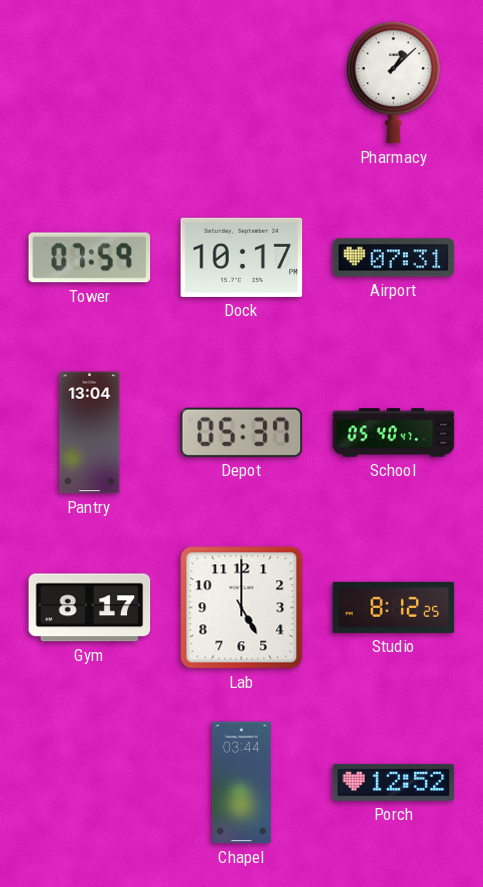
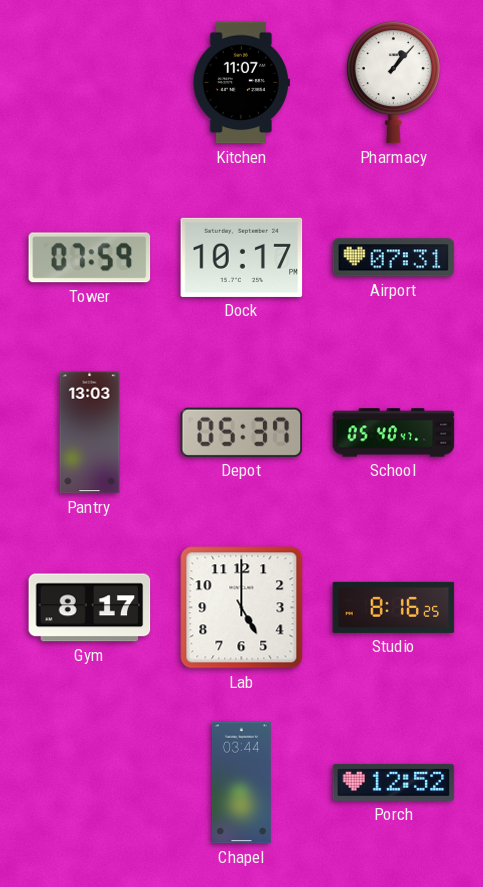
Kitchen: none -> 11:07 (241, 83)
Pharmacy: 1:08 -> 1:07 (393, 83)
Pantry: 13:04 -> 13:03 (90, 433)
Studio: 8:12 -> 8:16 (394, 607)
